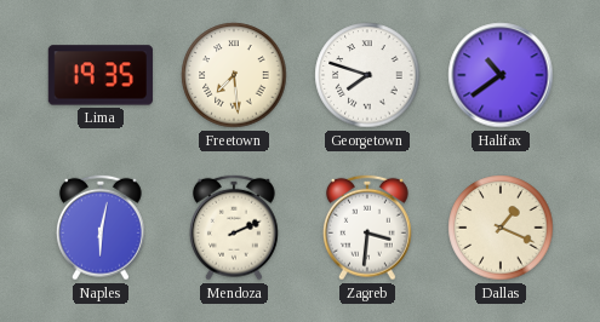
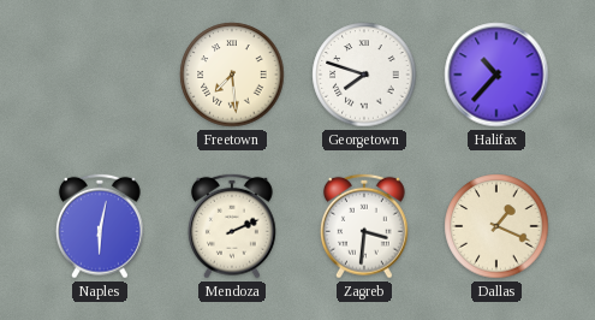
Lima: 19:35 -> none (101, 75)
Halifax: 10:39 -> 10:37 (496, 75)
